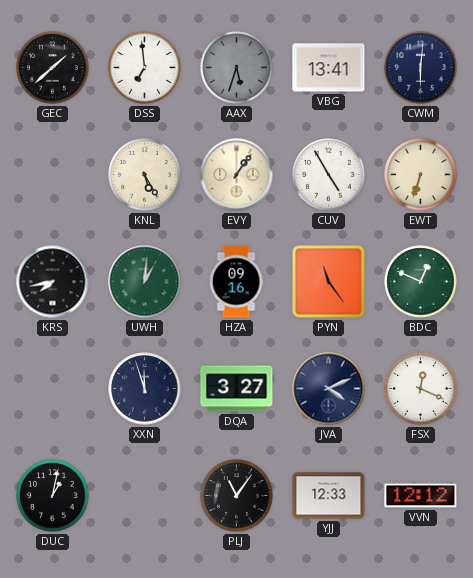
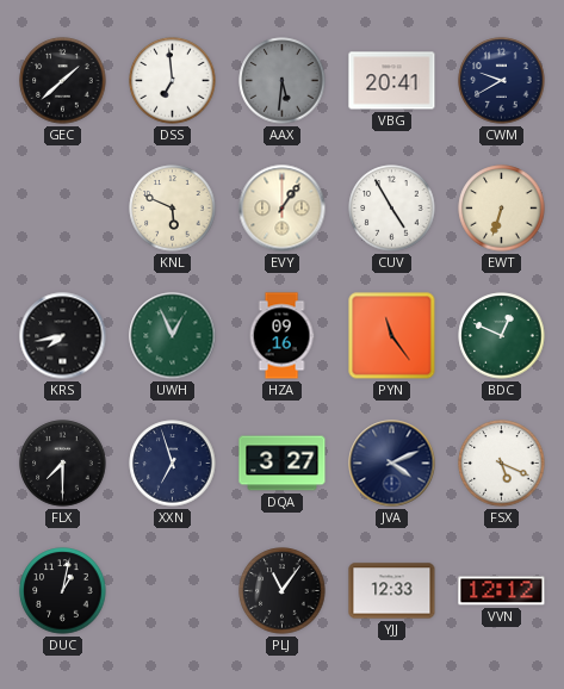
AAX: 5:33 -> 5:31 (283, 81)
VBG: 13:41 -> 20:41 (392, 81)
CWM: 6:01 -> 9:40 (502, 81)
KNL: 5:25 -> 5:49 (173, 209)
UWH: 1:01 -> 12:56 (173, 336)
FLX: none -> 7:30 (63, 464)
XXN: 11:57 -> 6:57 (173, 464)
FSX: 12:19 -> 5:19 (502, 464)
